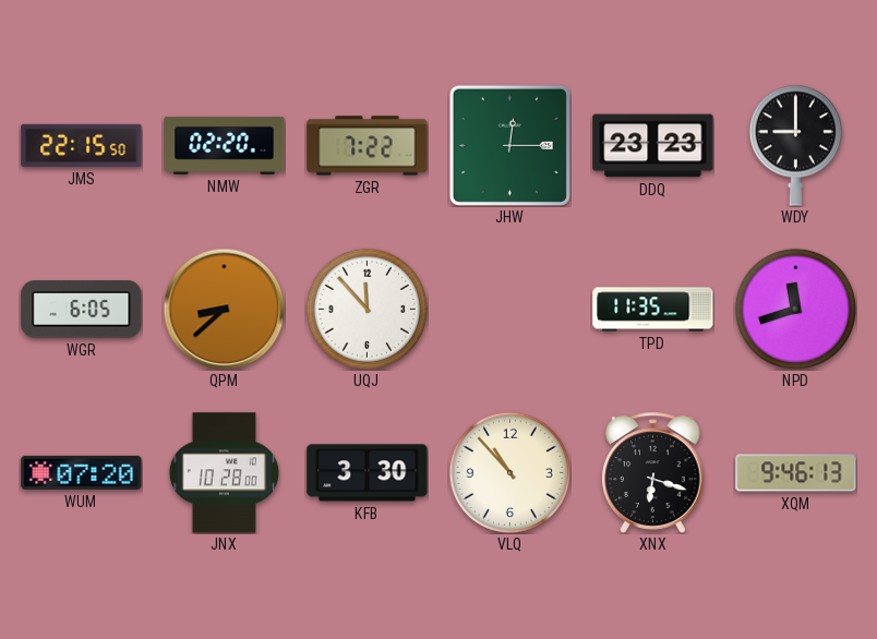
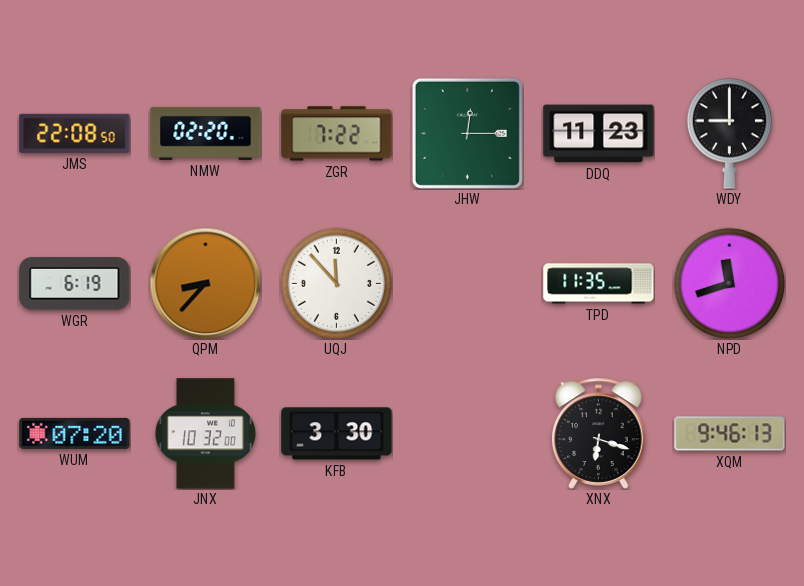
JMS: 22:15 -> 22:08 (75, 133)
DDQ: 23:23 -> 11:23 (599, 134)
WGR: 6:05 -> 6:19 (75, 284)
QPM: 8:38 -> 8:37 (205, 283)
JNX: 10:28 -> 10:32 (205, 434)
VLQ: 10:53 -> none (509, 472)
